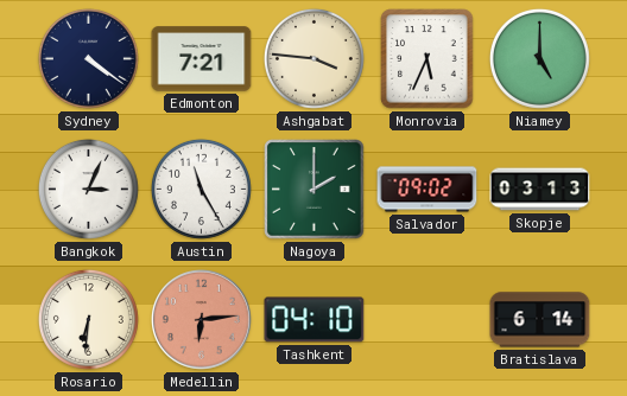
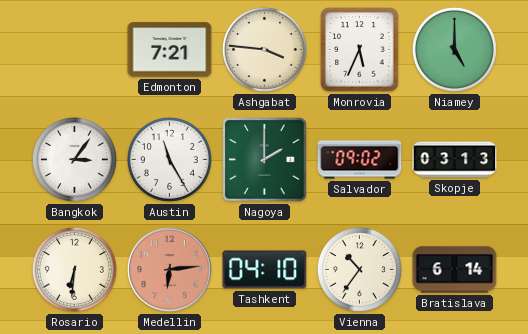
Sydney: 4:21 -> none (88, 58)
Bangkok: 3:04 -> 3:06 (74, 159)
Vienna: none -> 10:36 (359, 269)
